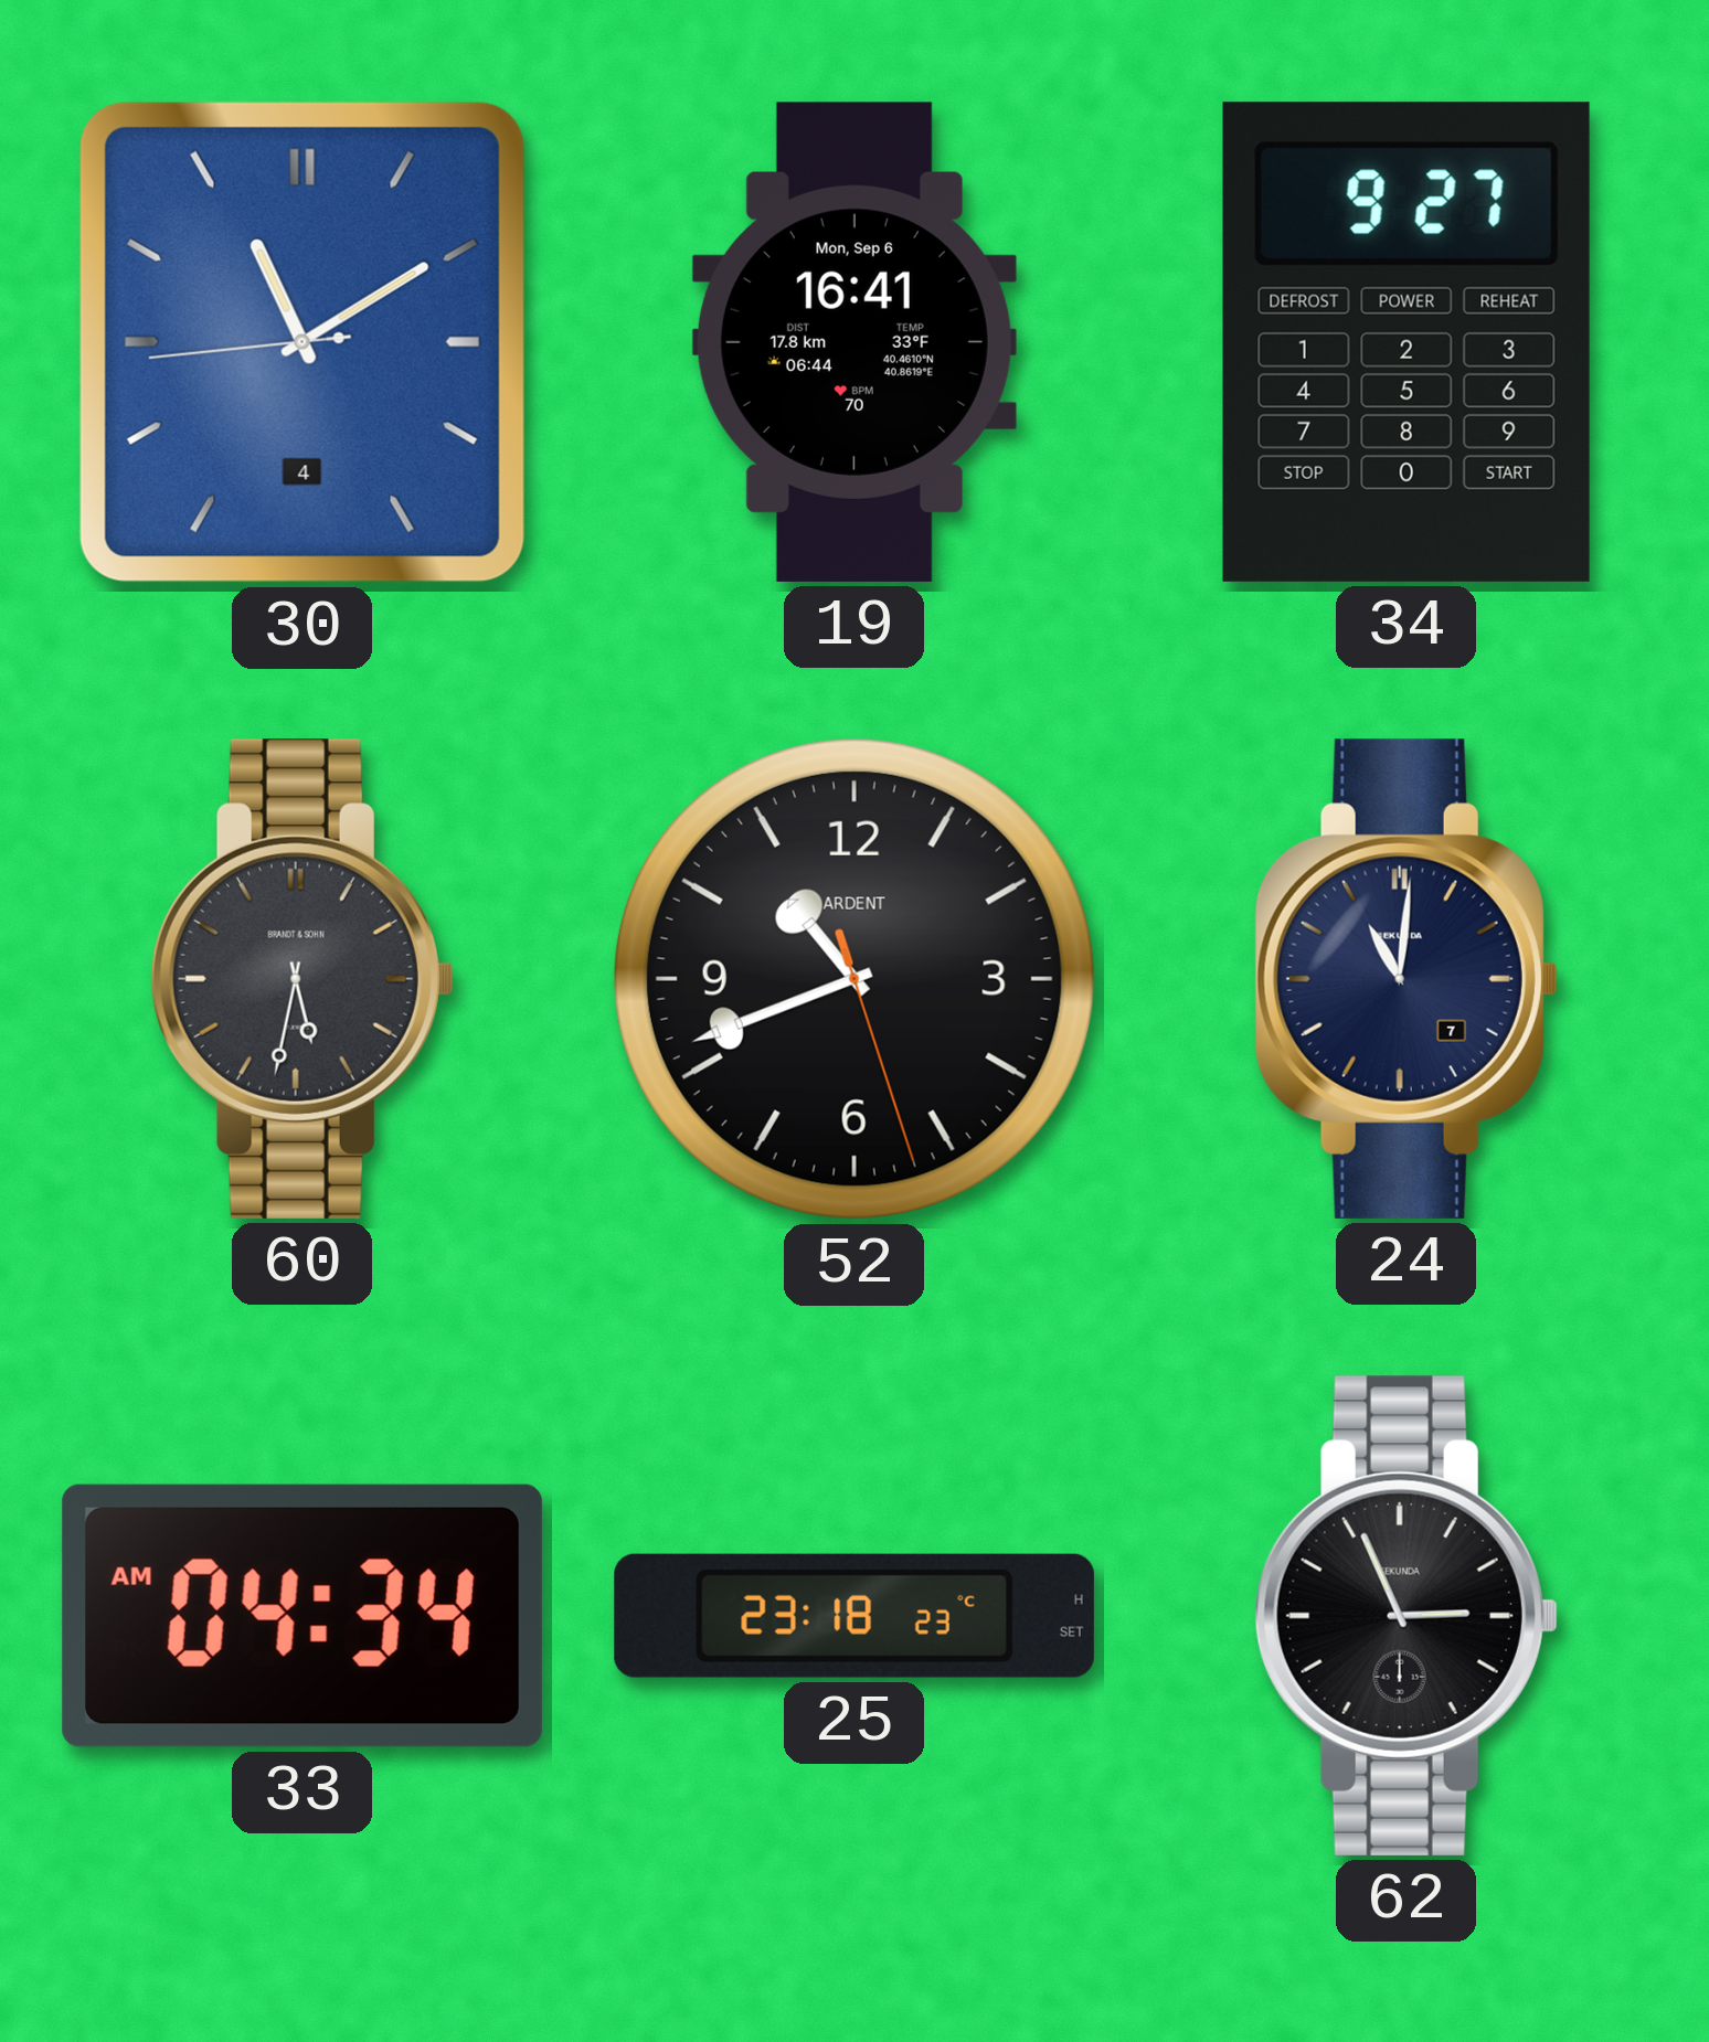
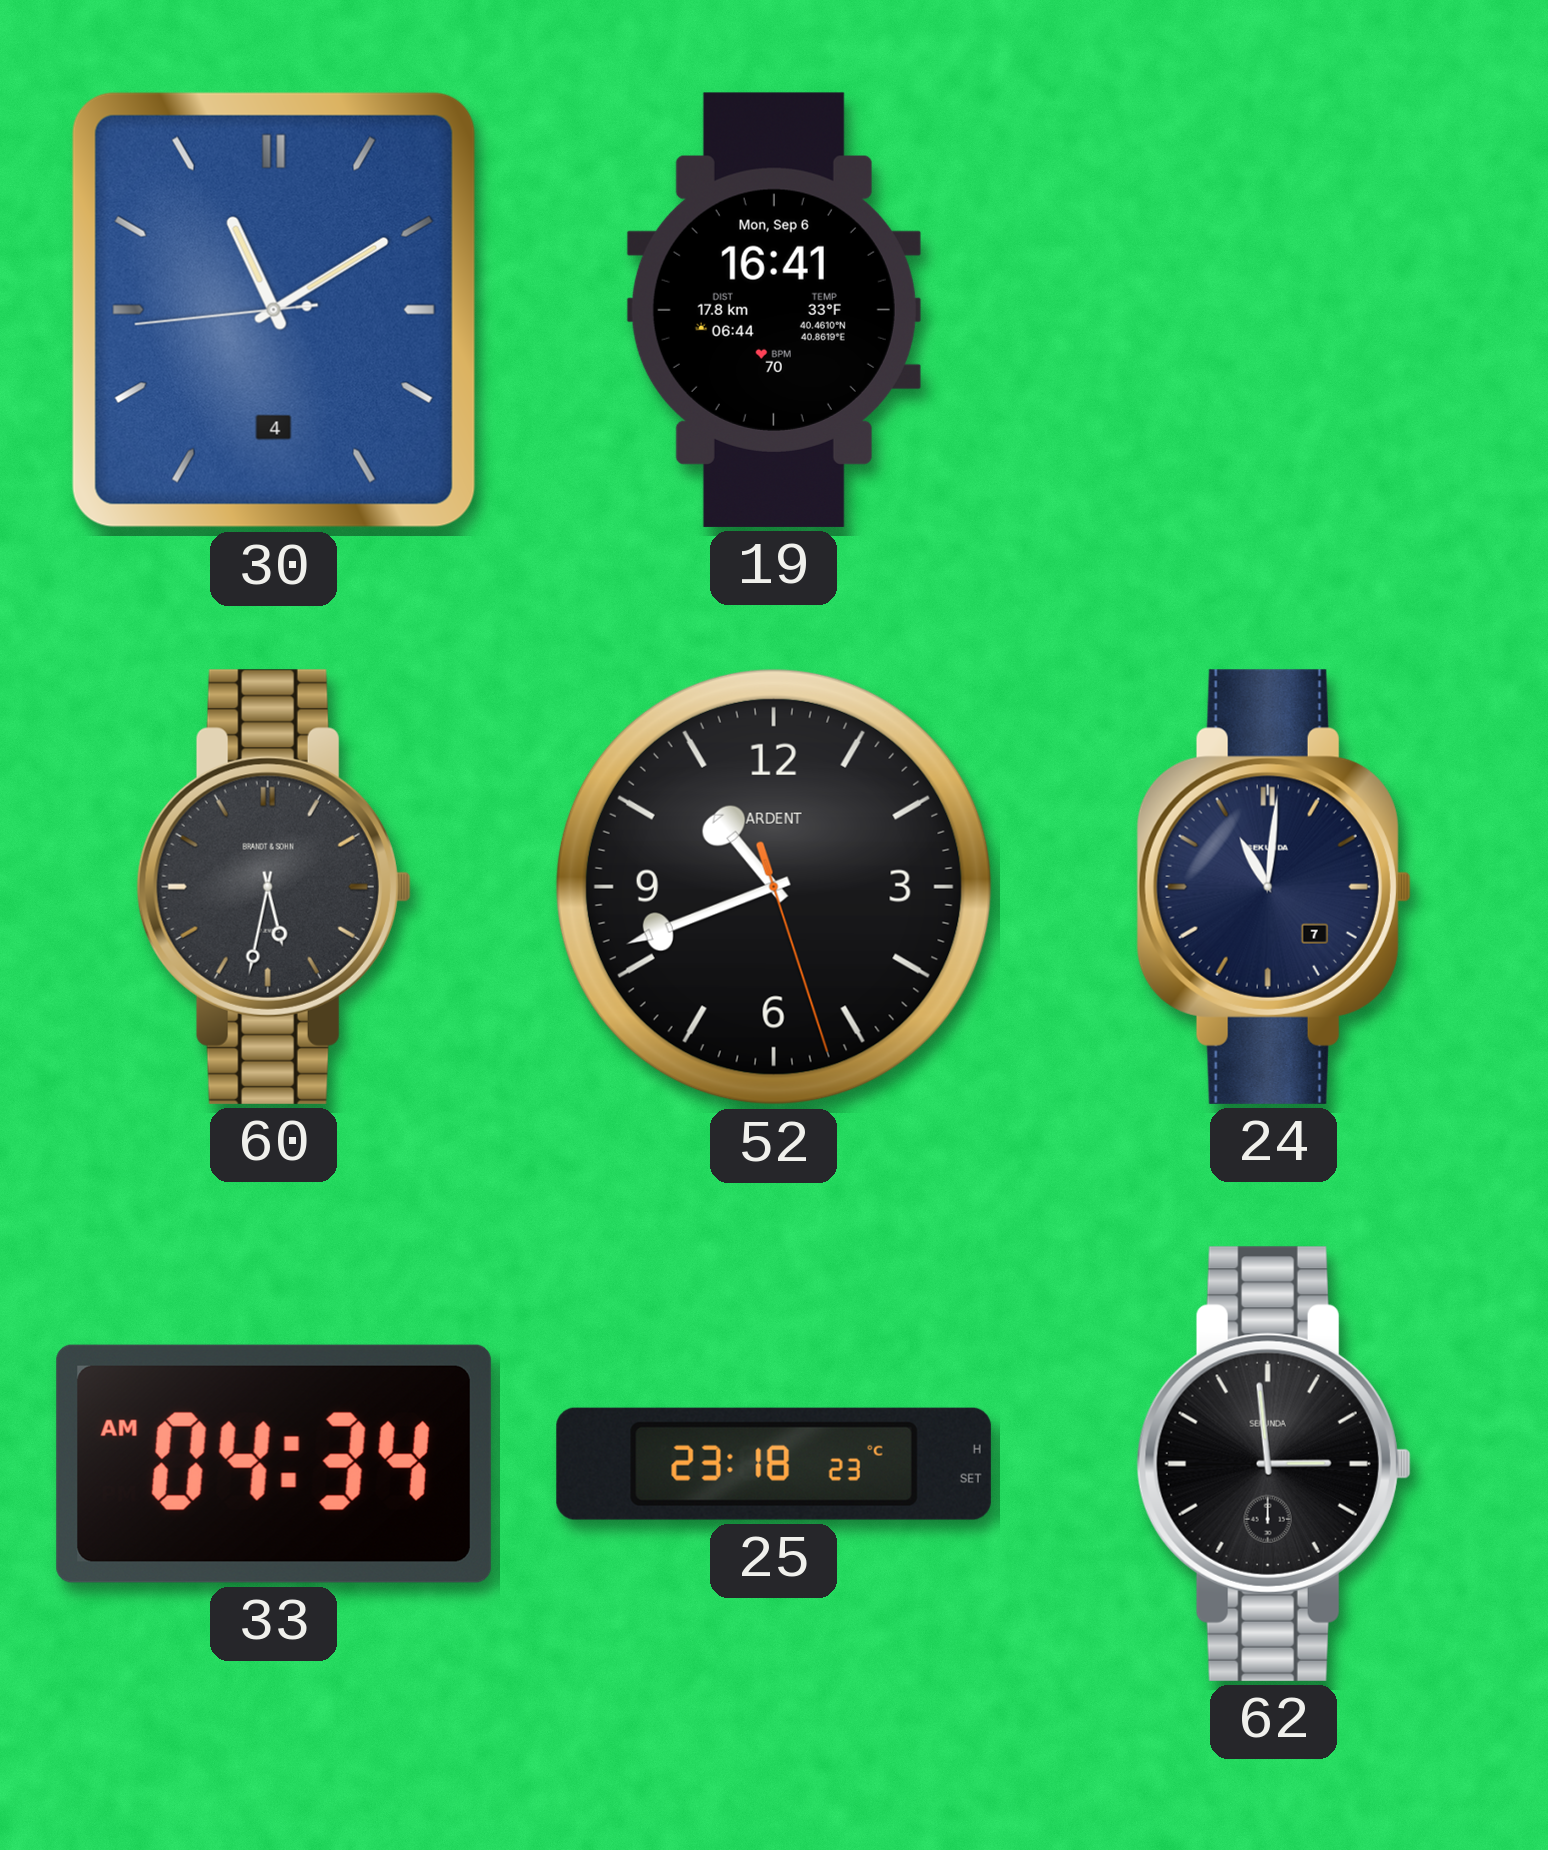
34: 9:27 -> none (1407, 342)
62: 2:56 -> 2:59 (1274, 1464)
